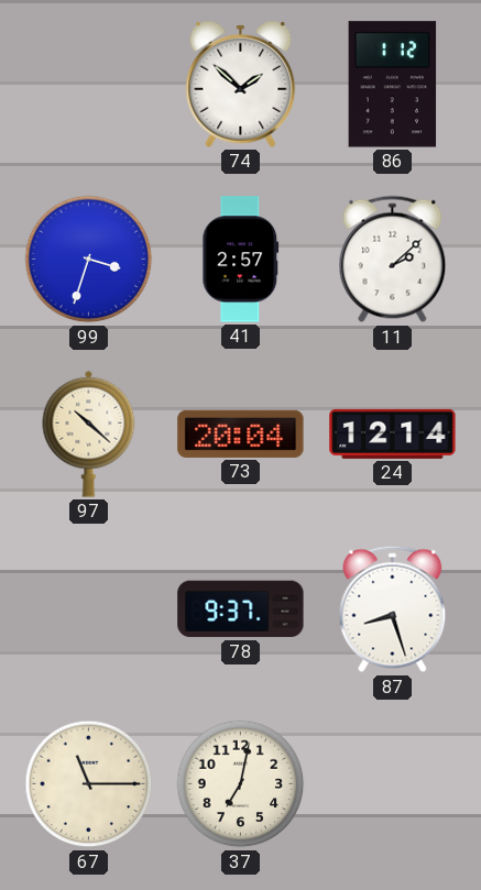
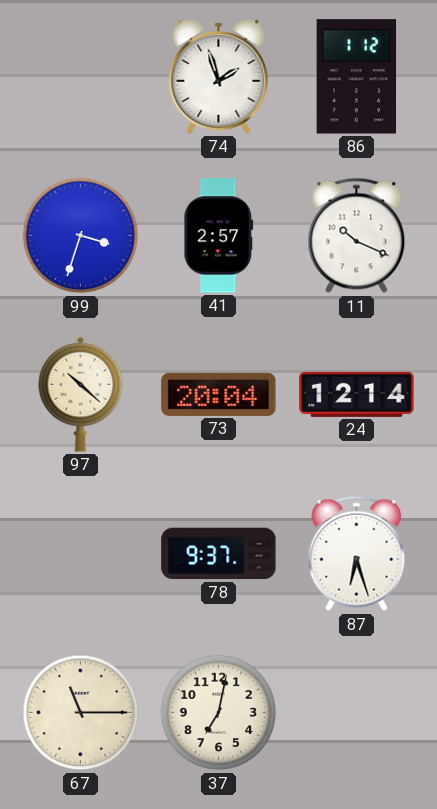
74: 1:52 -> 1:57 (219, 76)
11: 2:08 -> 10:19 (357, 236)
87: 8:27 -> 6:27 (357, 554)
